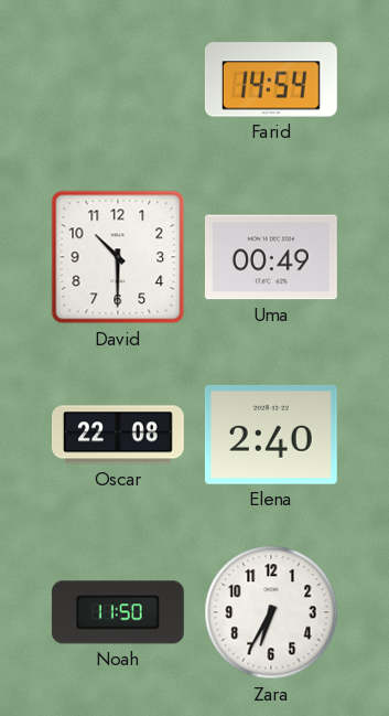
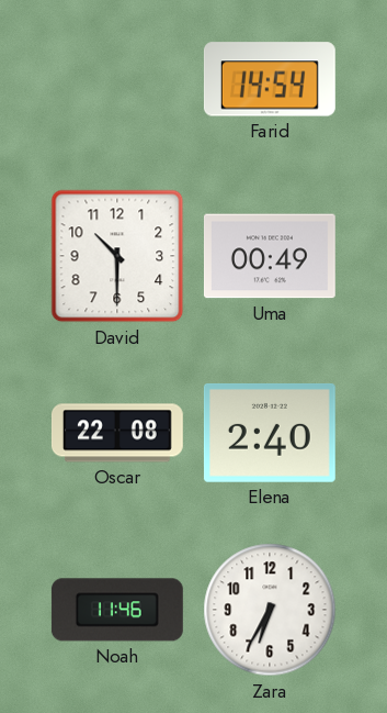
Noah: 11:50 -> 11:46 (117, 610)
